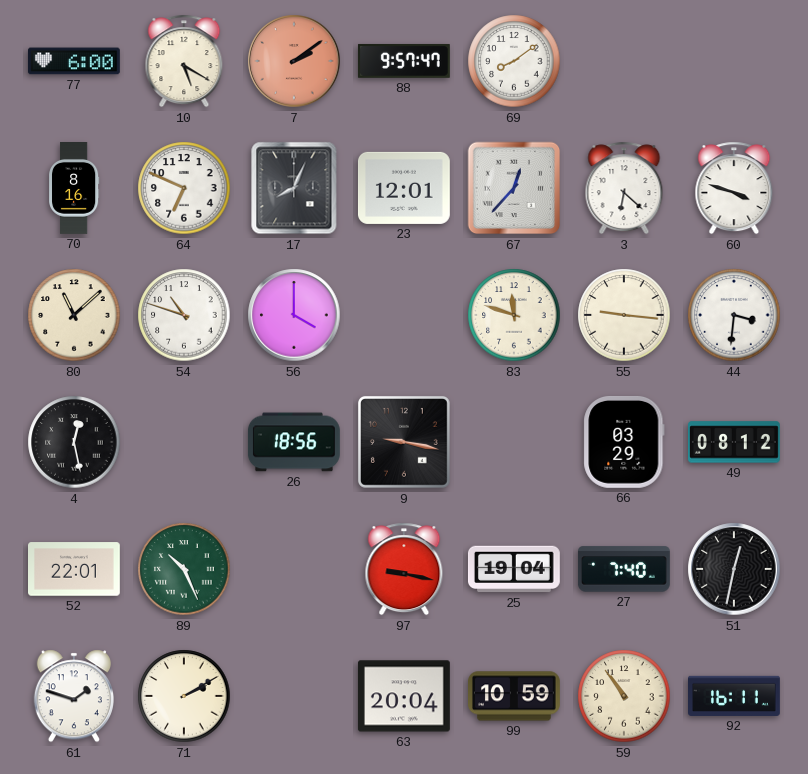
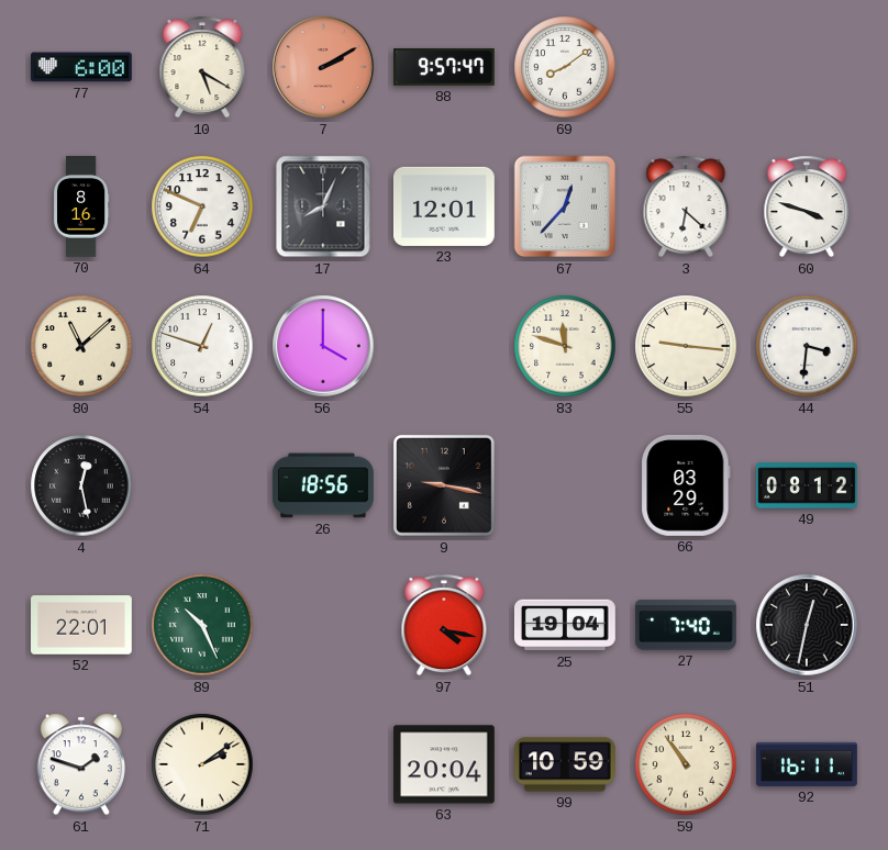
7: 2:09 -> 2:10 (323, 67)
54: 10:48 -> 12:48 (202, 346)
97: 9:17 -> 4:17 (444, 625)
71: 2:10 -> 2:09 (202, 764)
